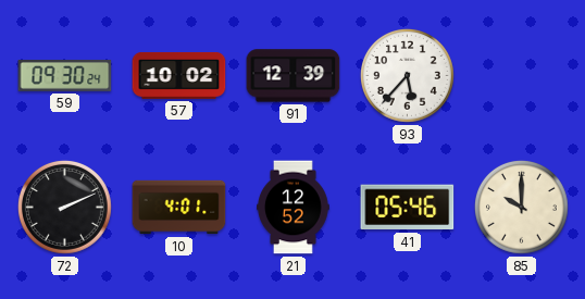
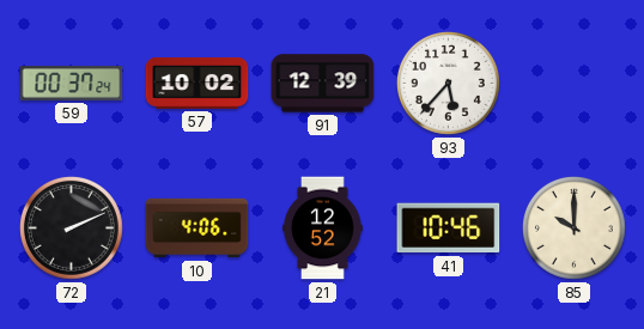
59: 09:30 -> 00:37 (72, 83)
10: 4:01 -> 4:06 (198, 229)
41: 05:46 -> 10:46 (449, 229)
